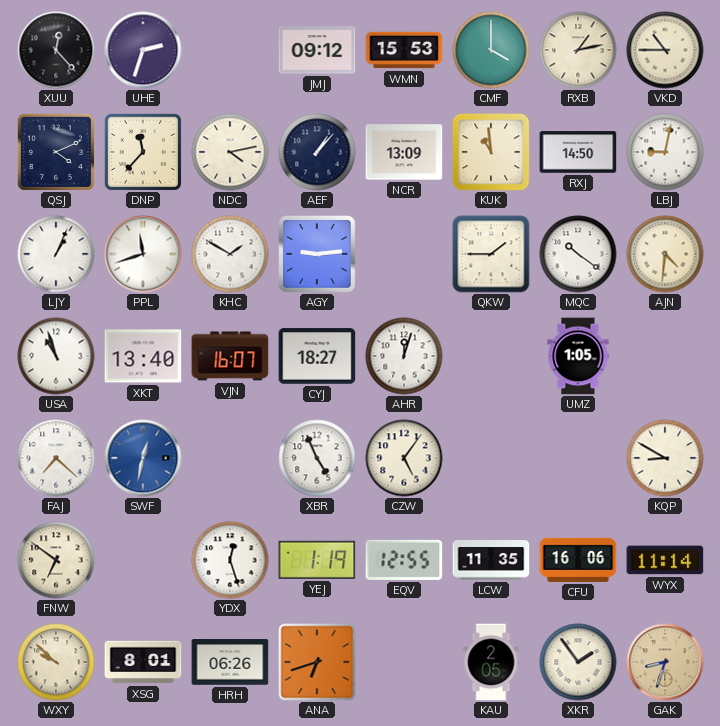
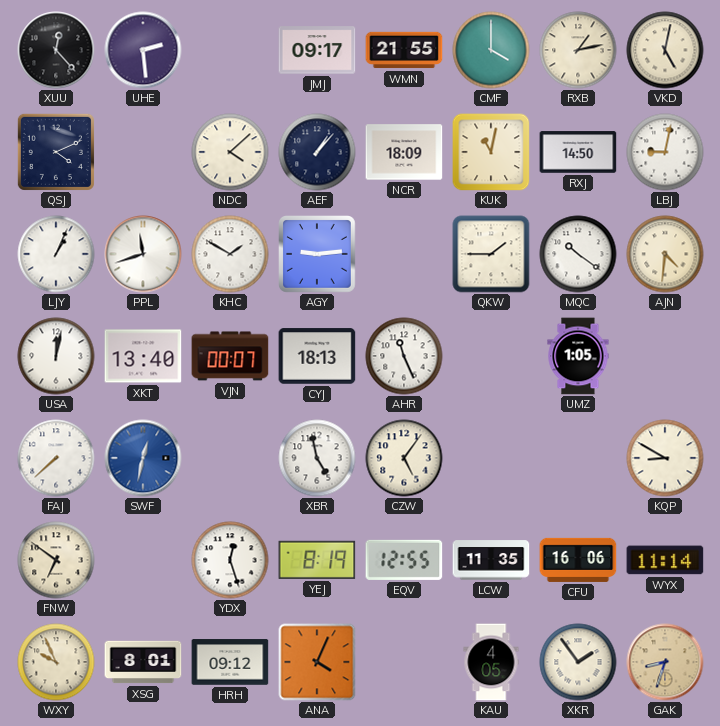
UHE: 2:33 -> 2:29 (143, 50)
JMJ: 09:12 -> 09:17 (317, 50)
WMN: 15:53 -> 21:55 (404, 50)
VKD: 10:45 -> 5:02 (665, 50)
DNP: 11:37 -> none (143, 152)
NDC: 4:13 -> 4:08 (230, 152)
NCR: 13:09 -> 18:09 (404, 152)
KUK: 10:59 -> 11:02 (491, 152)
USA: 10:57 -> 12:02 (56, 356)
VJN: 16:07 -> 00:07 (230, 356)
CYJ: 18:27 -> 18:13 (317, 356)
AHR: 12:03 -> 11:26 (404, 356)
FAJ: 7:22 -> 7:38 (56, 458)
XBR: 4:56 -> 4:58 (317, 458)
YEJ: 1:19 -> 8:19 (317, 560)
WXY: 9:52 -> 9:56 (56, 662)
HRH: 06:26 -> 09:12 (230, 662)
ANA: 6:42 -> 4:04 (317, 662)
KAU: 2:05 -> 4:05 (491, 662)
